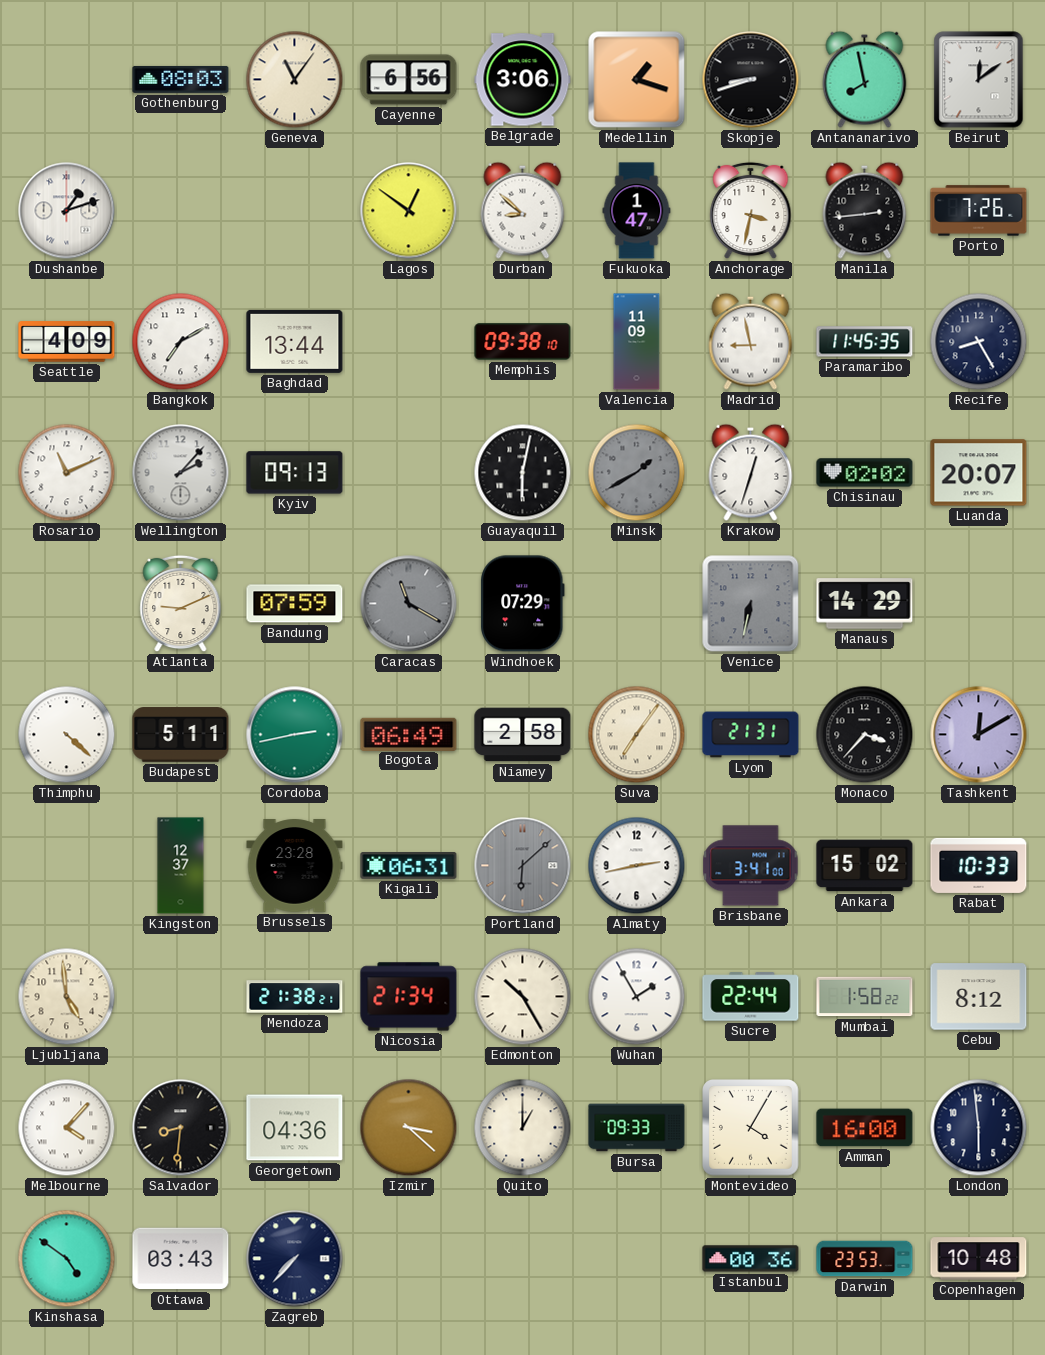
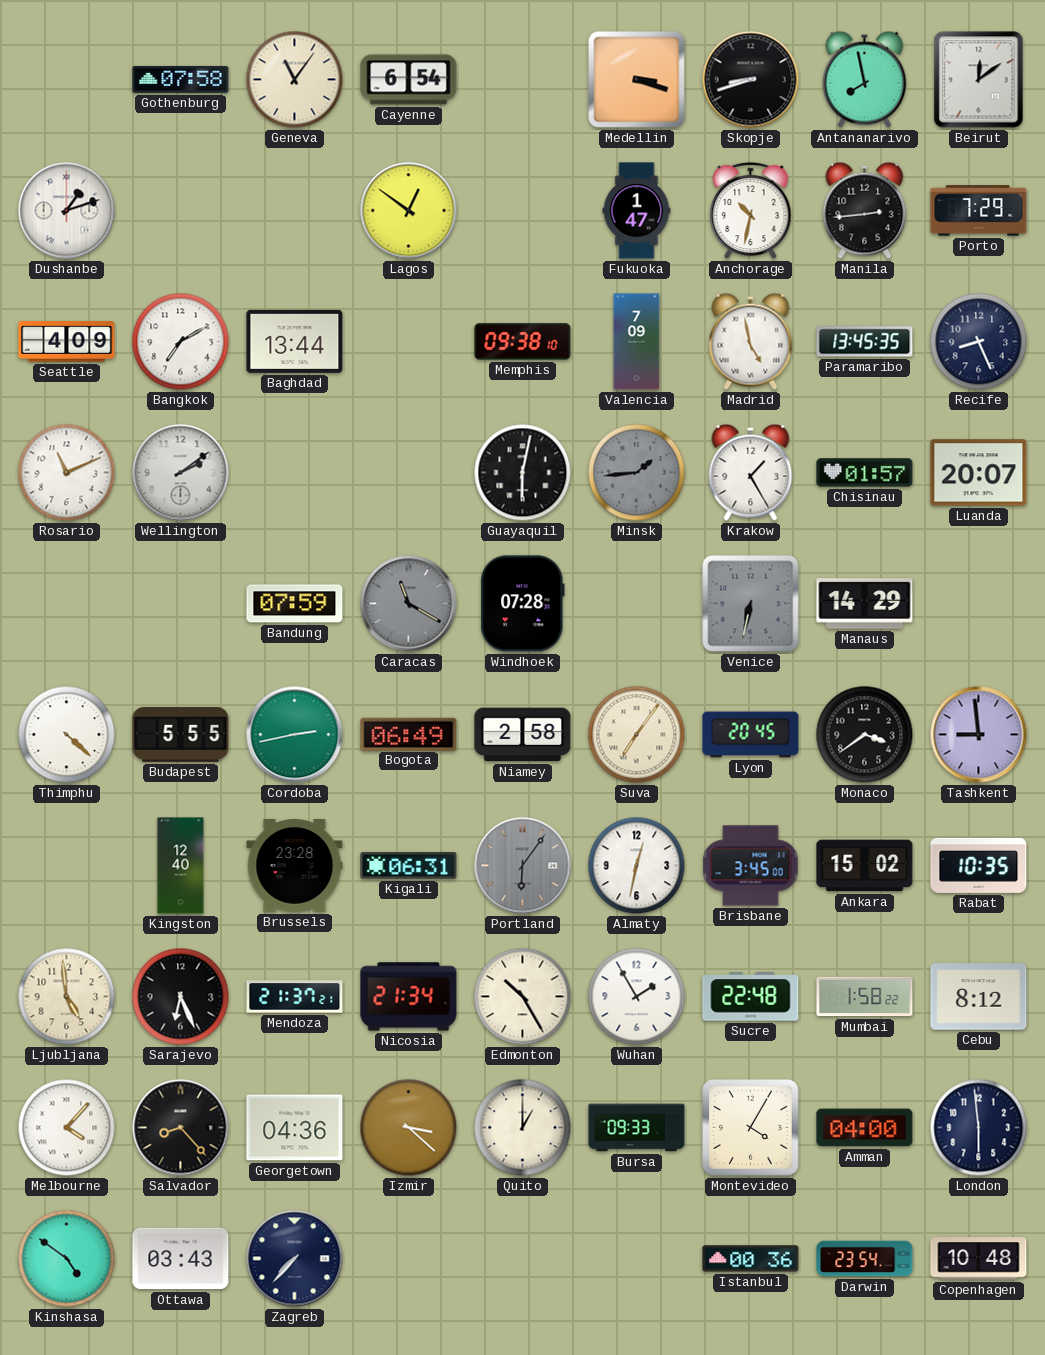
Gothenburg: 08:03 -> 07:58 (181, 79)
Cayenne: 6:56 -> 6:54 (409, 80)
Belgrade: 3:06 -> none (523, 80)
Medellin: 1:18 -> 3:18 (637, 80)
Durban: 8:52 -> none (523, 210)
Anchorage: 3:32 -> 10:32 (751, 211)
Porto: 7:26 -> 7:29 (979, 211)
Valencia: 11:09 -> 7:09 (637, 342)
Madrid: 8:58 -> 4:58 (751, 341)
Paramaribo: 11:45 -> 13:45 (865, 342)
Recife: 8:25 -> 8:26 (979, 342)
Wellington: 2:07 -> 2:09 (181, 473)
Kyiv: 09:13 -> none (295, 473)
Minsk: 1:40 -> 1:44 (637, 473)
Krakow: 12:33 -> 1:25 (751, 472)
Chisinau: 02:02 -> 01:57 (865, 473)
Atlanta: 9:11 -> none (181, 604)
Windhoek: 07:29 -> 07:28 (522, 604)
Budapest: 5:11 -> 5:55 (181, 735)
Lyon: 21:31 -> 20:45 (751, 735)
Monaco: 3:37 -> 3:39 (865, 735)
Tashkent: 12:10 -> 8:59 (979, 735)
Kingston: 12:37 -> 12:40 (181, 866)
Portland: 6:08 -> 6:06 (523, 866)
Almaty: 2:43 -> 12:32 (637, 866)
Brisbane: 3:41 -> 3:45 (751, 866)
Rabat: 10:33 -> 10:35 (979, 865)
Sarajevo: none -> 6:26 (181, 997)
Mendoza: 21:38 -> 21:37 (295, 997)
Sucre: 22:44 -> 22:48 (751, 997)
Salvador: 8:31 -> 8:23 (181, 1128)
Amman: 16:00 -> 04:00 (865, 1128)
Darwin: 23:53 -> 23:54 (865, 1259)
